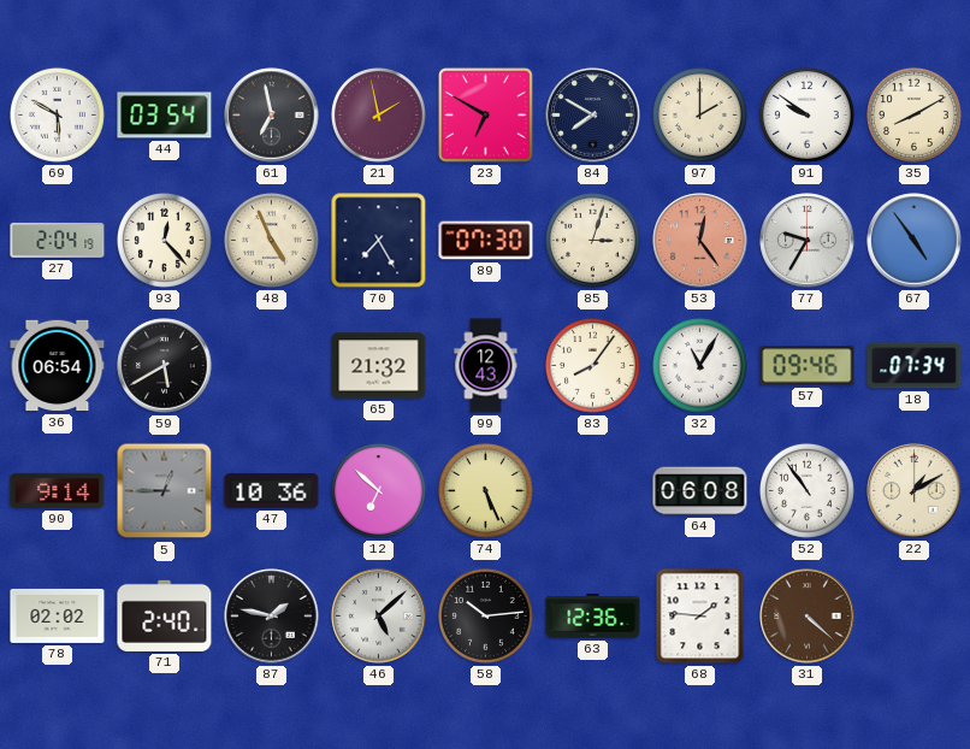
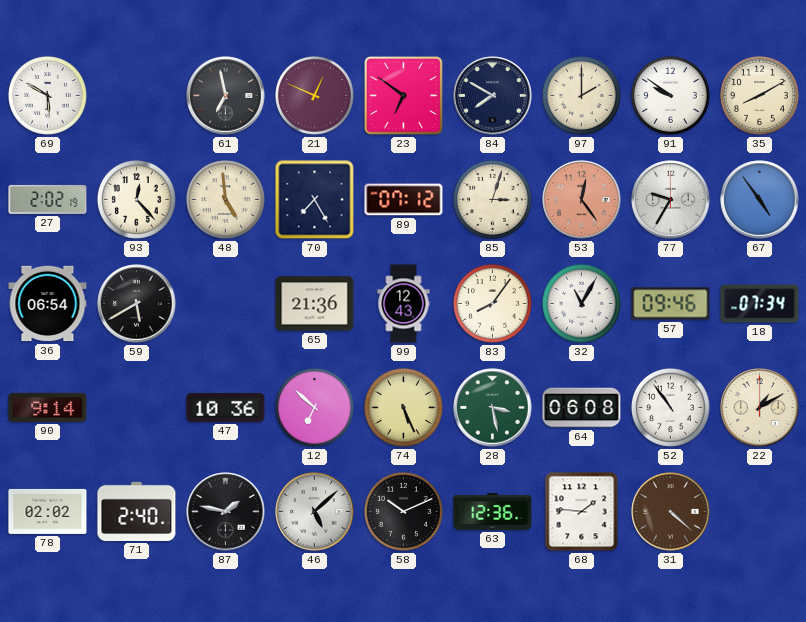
44: 03:54 -> none (165, 116)
21: 1:58 -> 12:49 (314, 95)
23: 6:50 -> 6:51 (403, 95)
27: 2:04 -> 2:02 (48, 199)
48: 4:56 -> 4:59 (225, 199)
89: 07:30 -> 07:12 (404, 200)
65: 21:32 -> 21:36 (315, 304)
5: 12:45 -> none (165, 491)
28: none -> 3:28 (493, 408)
58: 10:14 -> 10:11 (403, 511)
